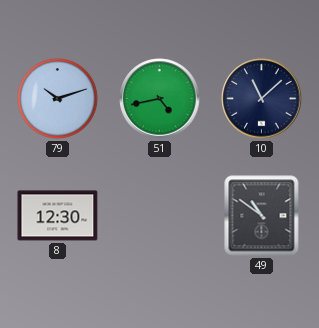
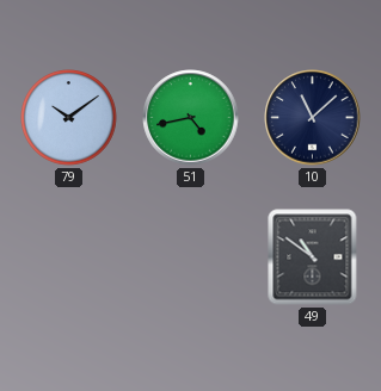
79: 10:12 -> 10:09 (69, 118)
8: 12:30 -> none (58, 216)
